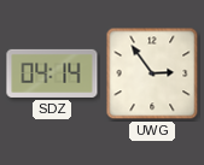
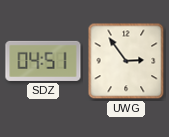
SDZ: 04:14 -> 04:51 (43, 61)
